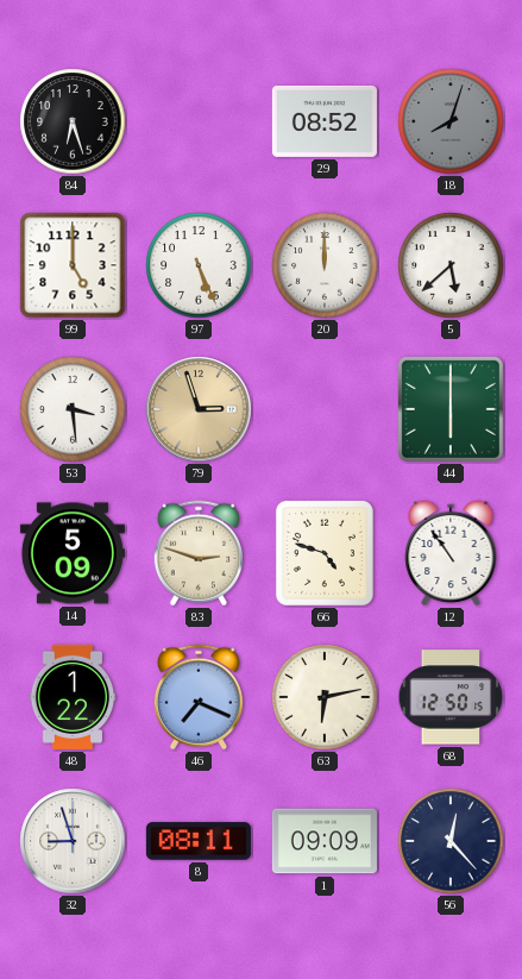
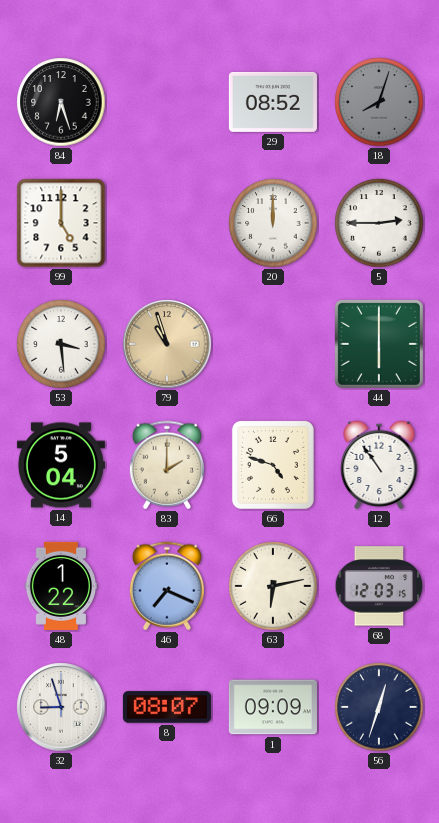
97: 5:26 -> none (199, 265)
5: 5:38 -> 2:45 (379, 223)
79: 2:57 -> 10:57 (167, 344)
14: 5:09 -> 5:04 (61, 465)
83: 2:48 -> 2:00 (167, 465)
68: 12:50 -> 12:03 (379, 586)
8: 08:11 -> 08:07 (167, 707)
56: 12:23 -> 12:33 (379, 707)
